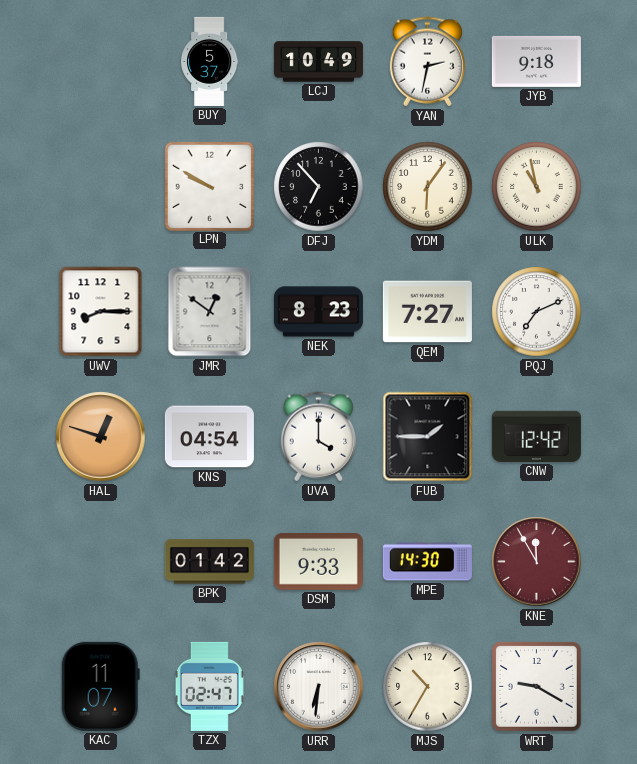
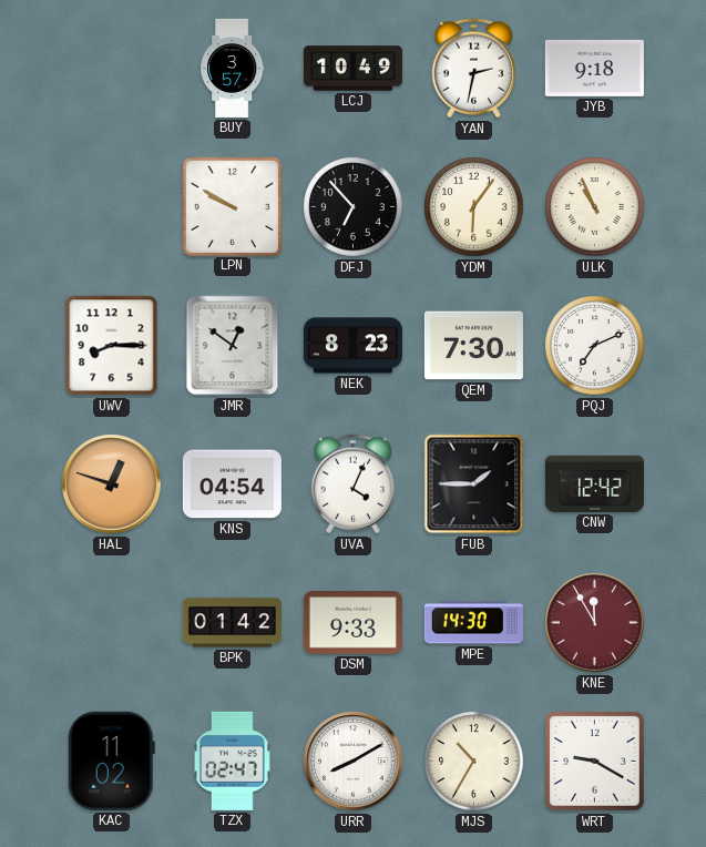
BUY: 5:37 -> 3:57 (233, 68)
ULK: 10:58 -> 10:56 (595, 207)
QEM: 7:27 -> 7:30 (473, 346)
UVA: 4:00 -> 4:04 (354, 484)
KAC: 11:07 -> 11:02 (111, 761)
URR: 6:31 -> 8:10 (354, 762)
